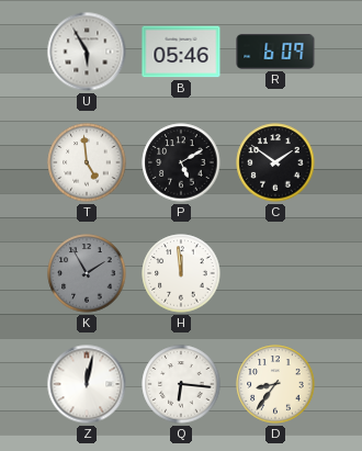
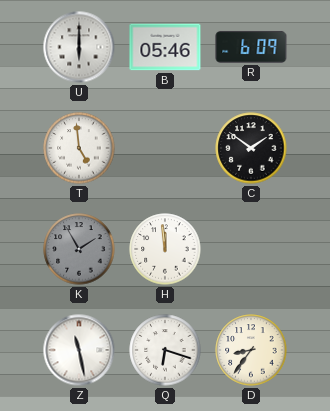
U: 5:55 -> 6:00 (79, 47)
P: 5:10 -> none (181, 162)
Z: 12:02 -> 11:28 (79, 350)
Q: 6:16 -> 6:18 (165, 350)
